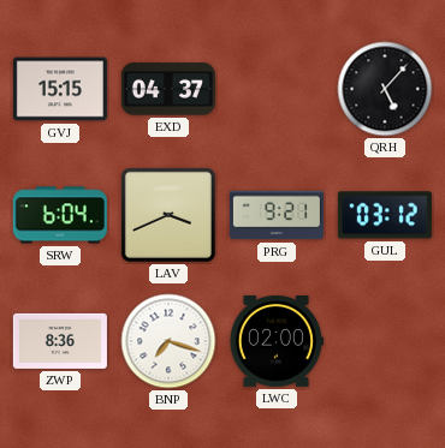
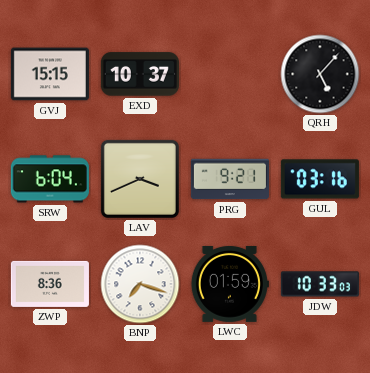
EXD: 04:37 -> 10:37 (140, 74)
GUL: 03:12 -> 03:16 (320, 179)
LWC: 02:00 -> 01:59 (230, 284)
JDW: none -> 10:33 (320, 284)
